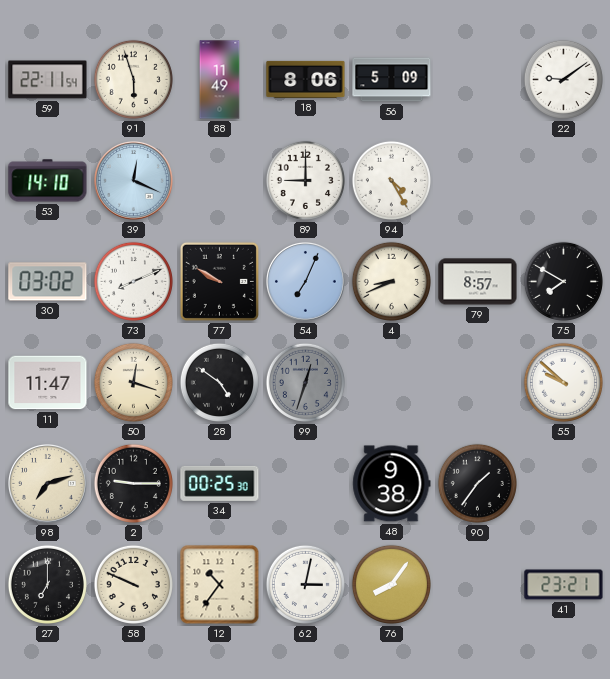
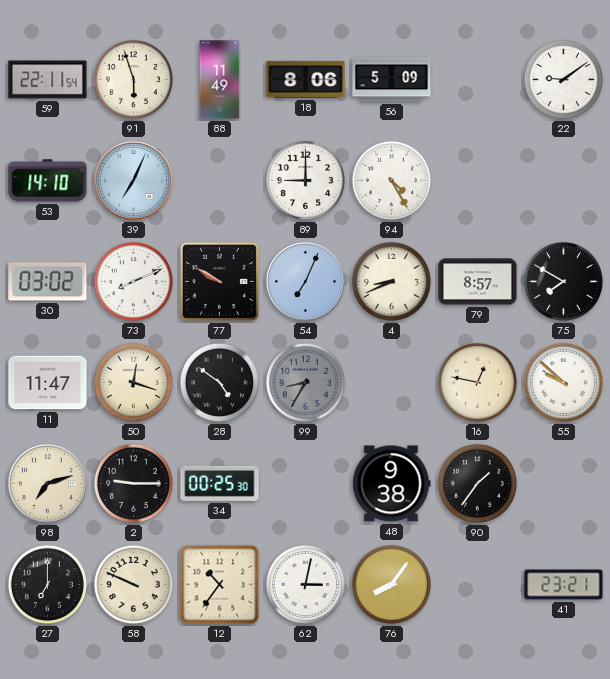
39: 12:19 -> 7:04 (133, 180)
99: 12:33 -> 8:35 (305, 382)
16: none -> 12:47 (477, 382)
